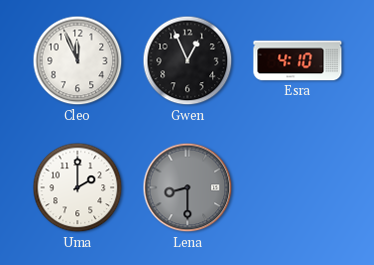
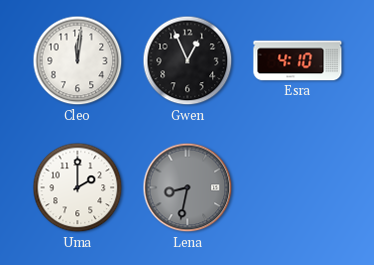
Cleo: 11:56 -> 12:01 (78, 61)
Lena: 8:30 -> 8:32 (188, 188)
